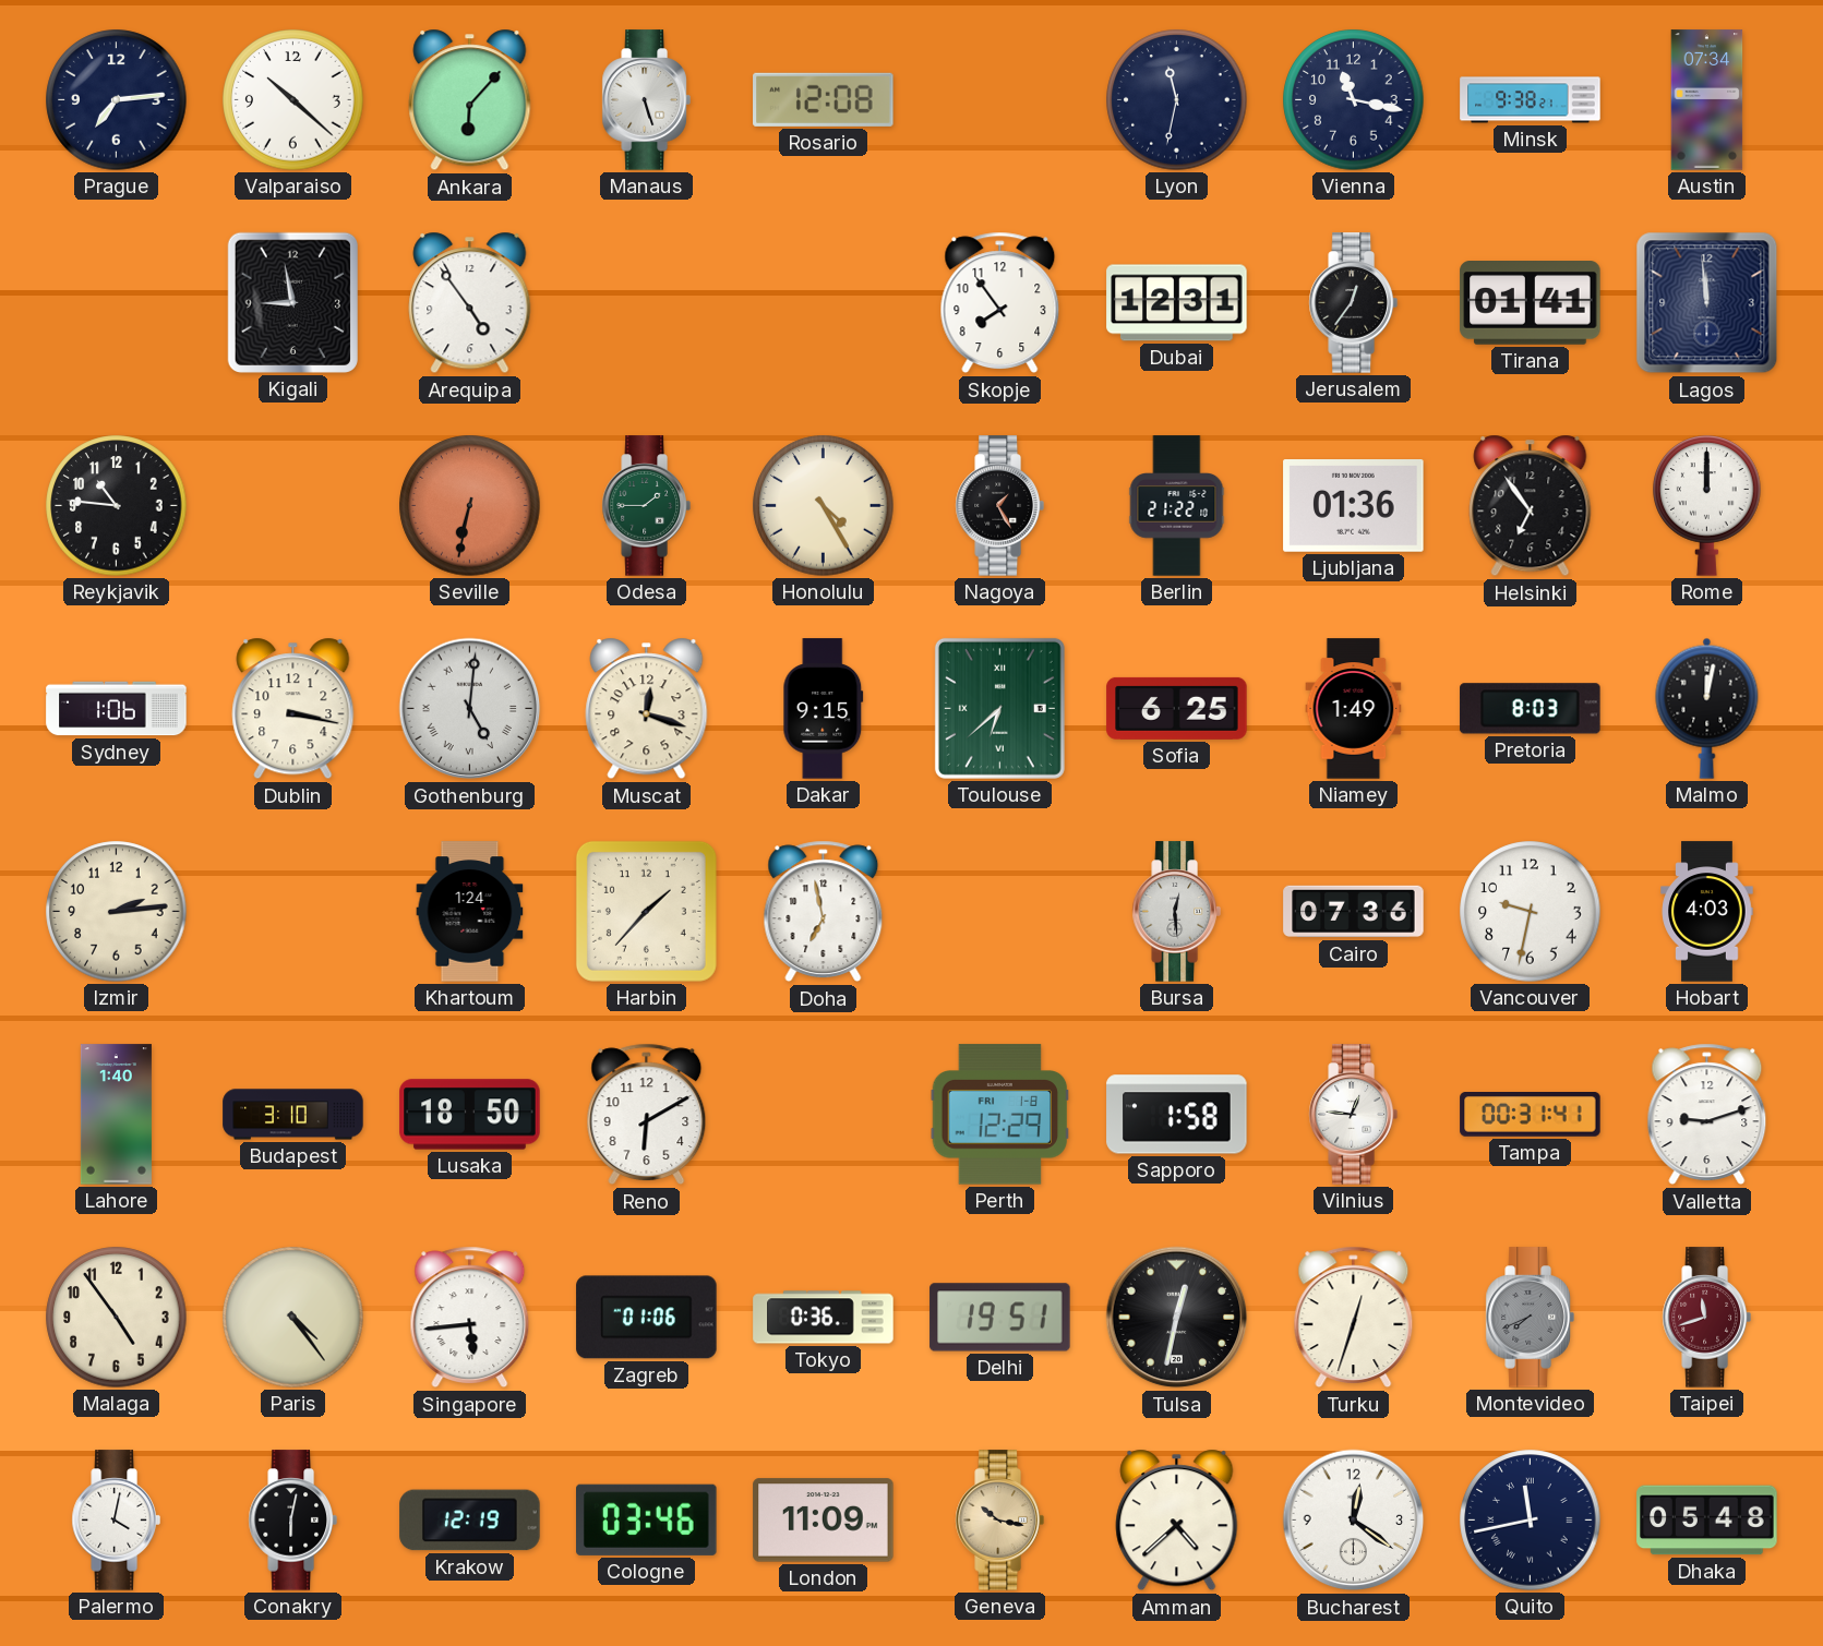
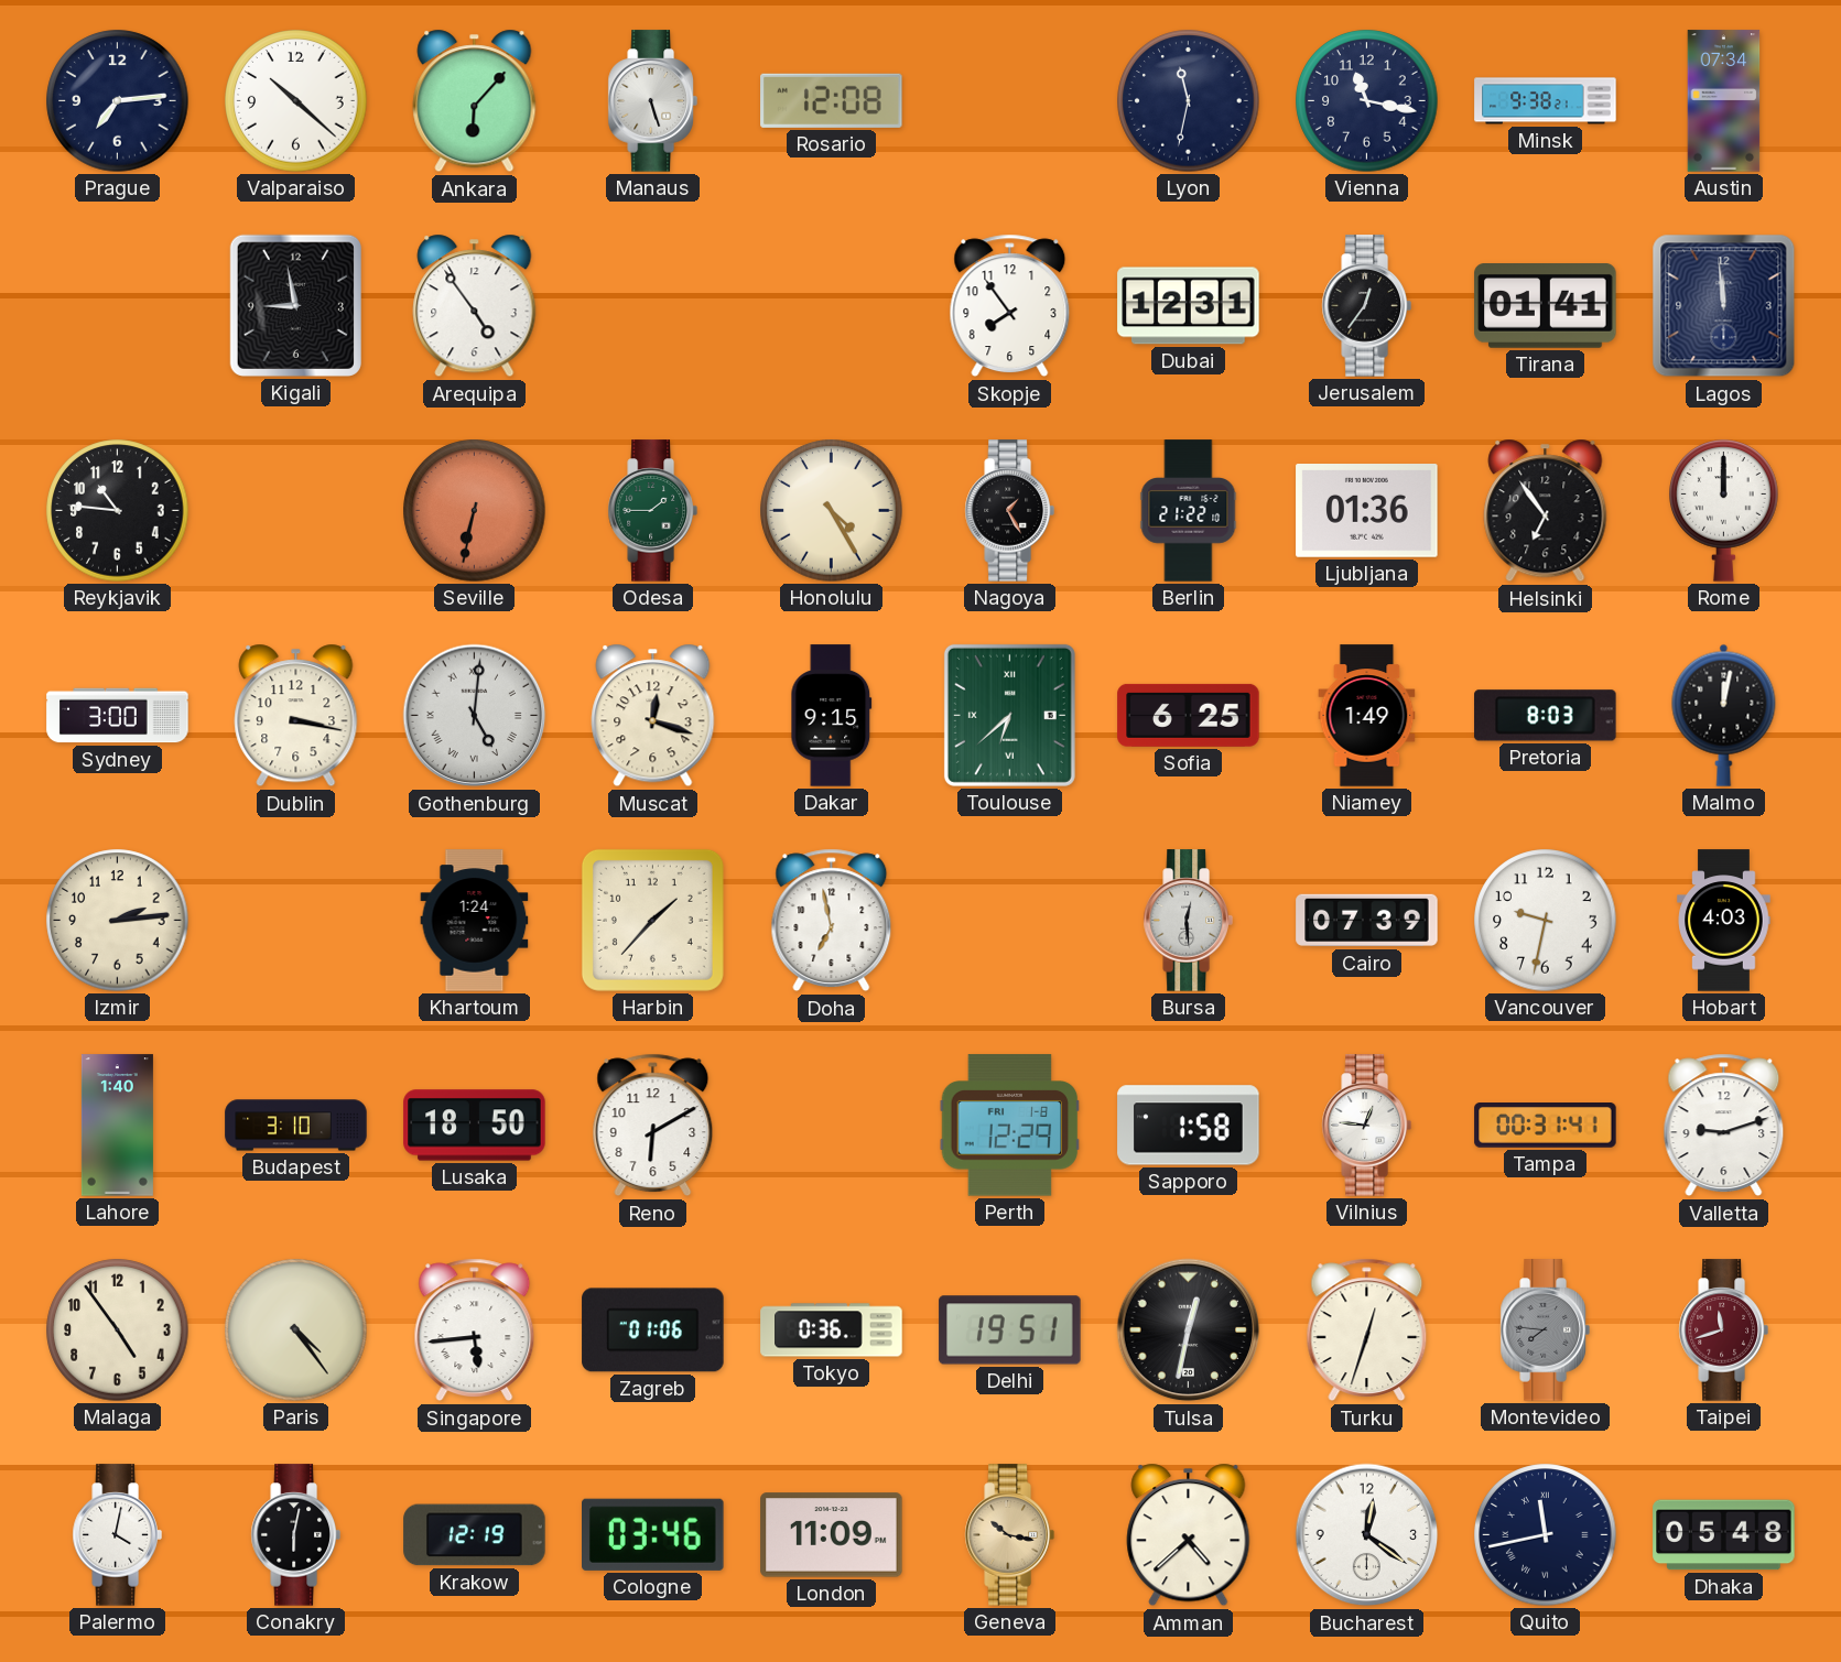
Sydney: 1:06 -> 3:00 (118, 716)
Cairo: 07:36 -> 07:39 (1367, 921)
Montevideo: 7:41 -> 7:46 (1545, 1330)
